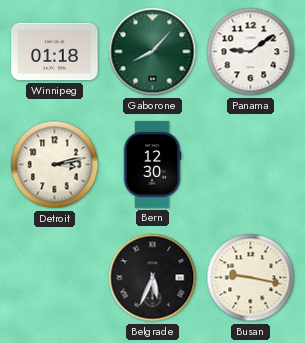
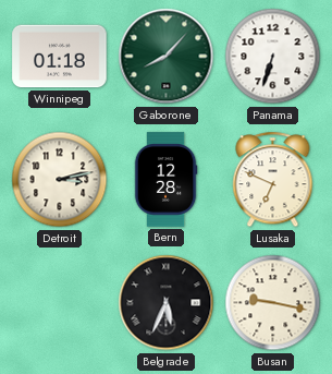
Panama: 9:09 -> 6:33 (273, 57)
Bern: 12:30 -> 12:28 (165, 180)
Lusaka: none -> 6:49 (273, 180)
